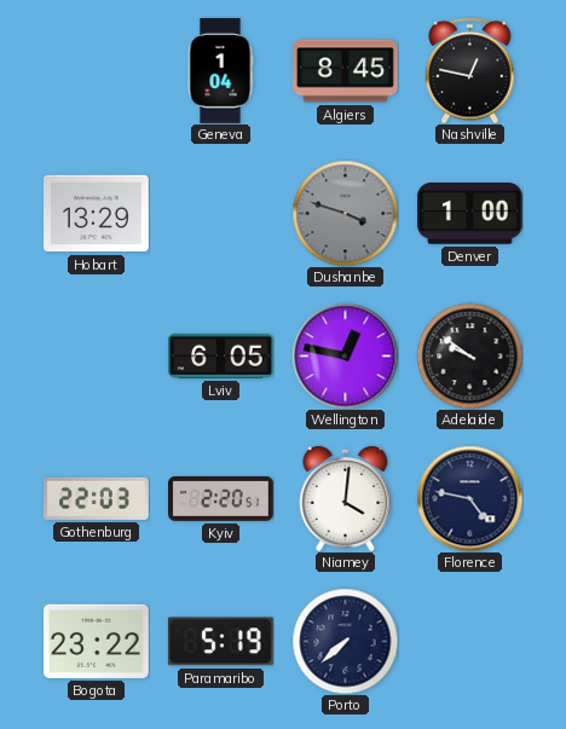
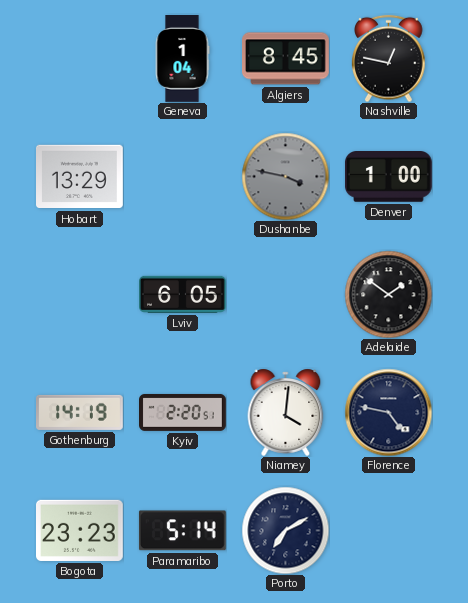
Dushanbe: 3:48 -> 3:47 (285, 176)
Wellington: 12:47 -> none (345, 355)
Adelaide: 9:51 -> 1:51 (388, 294)
Gothenburg: 22:03 -> 14:19 (80, 412)
Bogota: 23:22 -> 23:23 (80, 530)
Paramaribo: 5:19 -> 5:14 (182, 531)
Porto: 7:38 -> 7:10 (285, 530)
